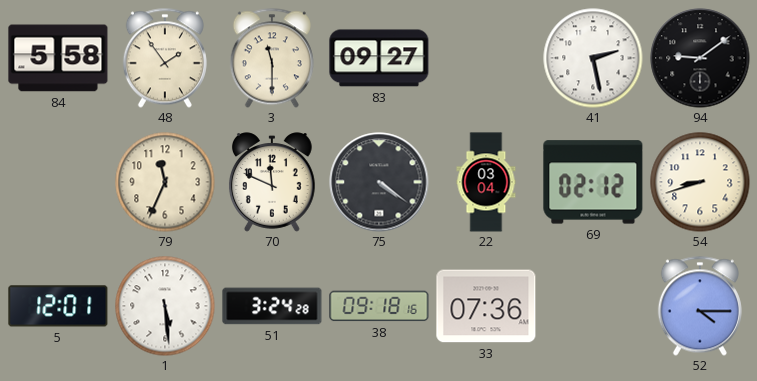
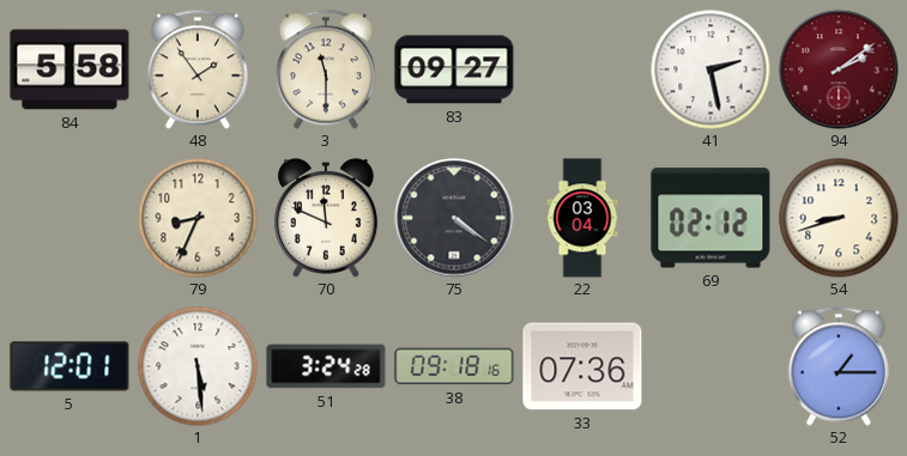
94: 9:09 -> 2:09 (839, 69)
94 dial: black -> burgundy (839, 69)
79: 11:34 -> 8:34 (198, 218)
52: 4:15 -> 1:15 (839, 366)
